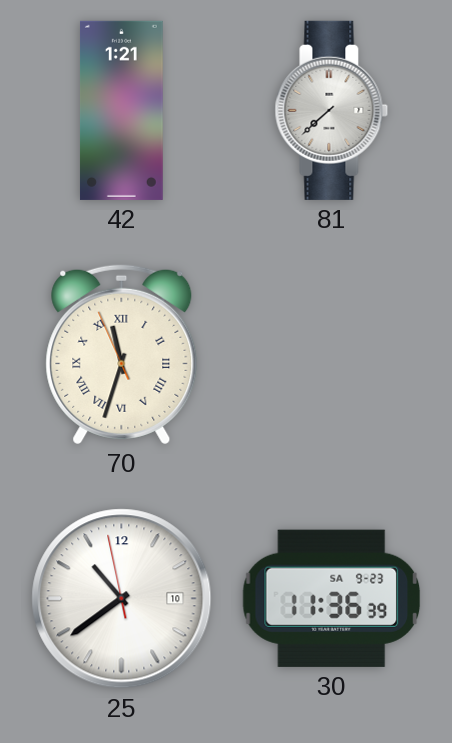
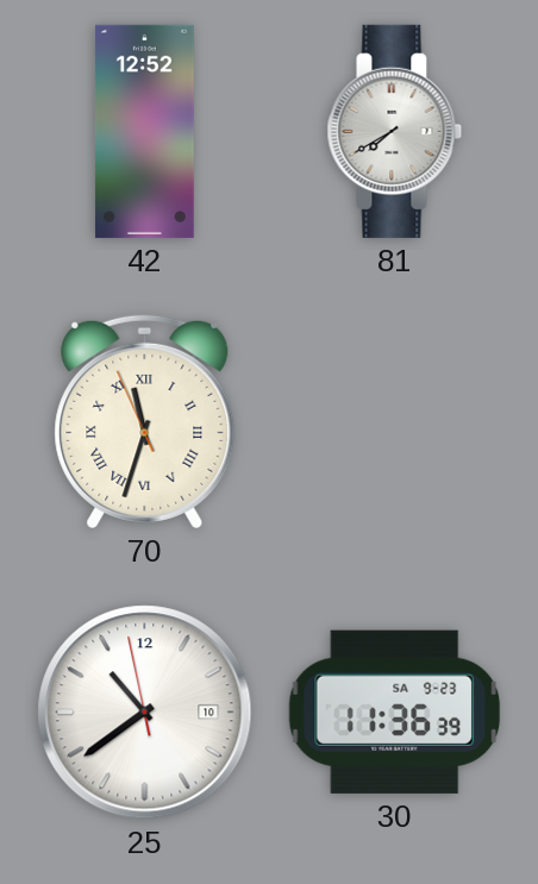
42: 1:21 -> 12:52 (144, 131)
81: 7:38 -> 7:40 (395, 131)
